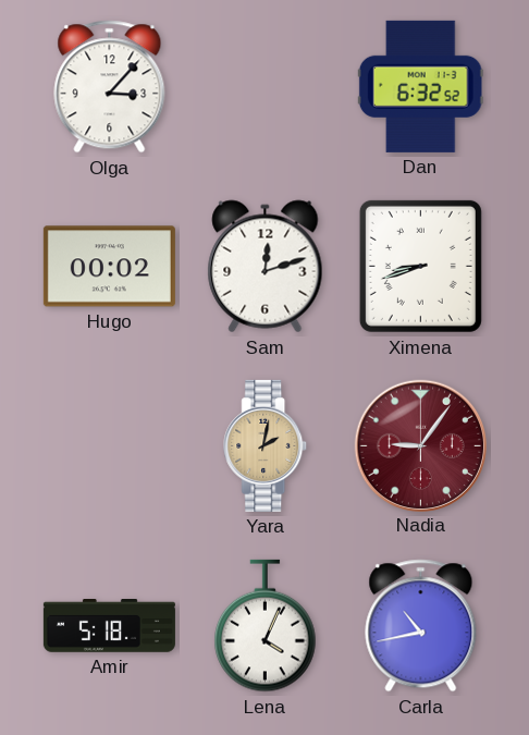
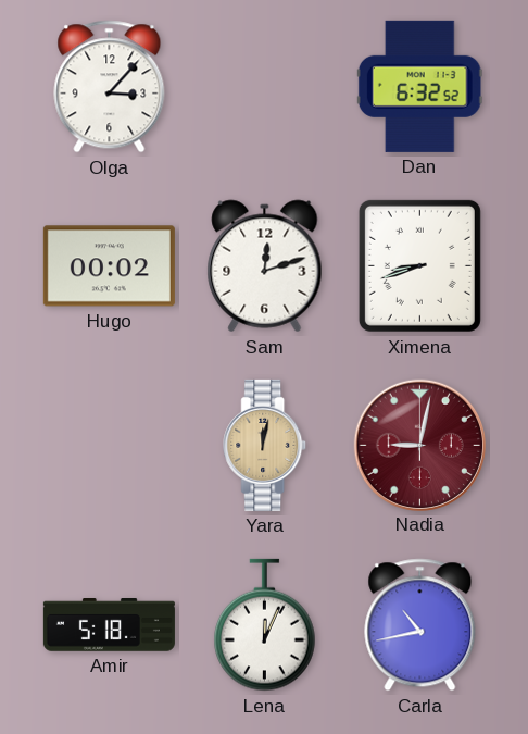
Yara: 2:02 -> 12:02 (265, 445)
Nadia: 9:06 -> 9:02 (419, 445)
Lena: 4:04 -> 12:04 (265, 625)
